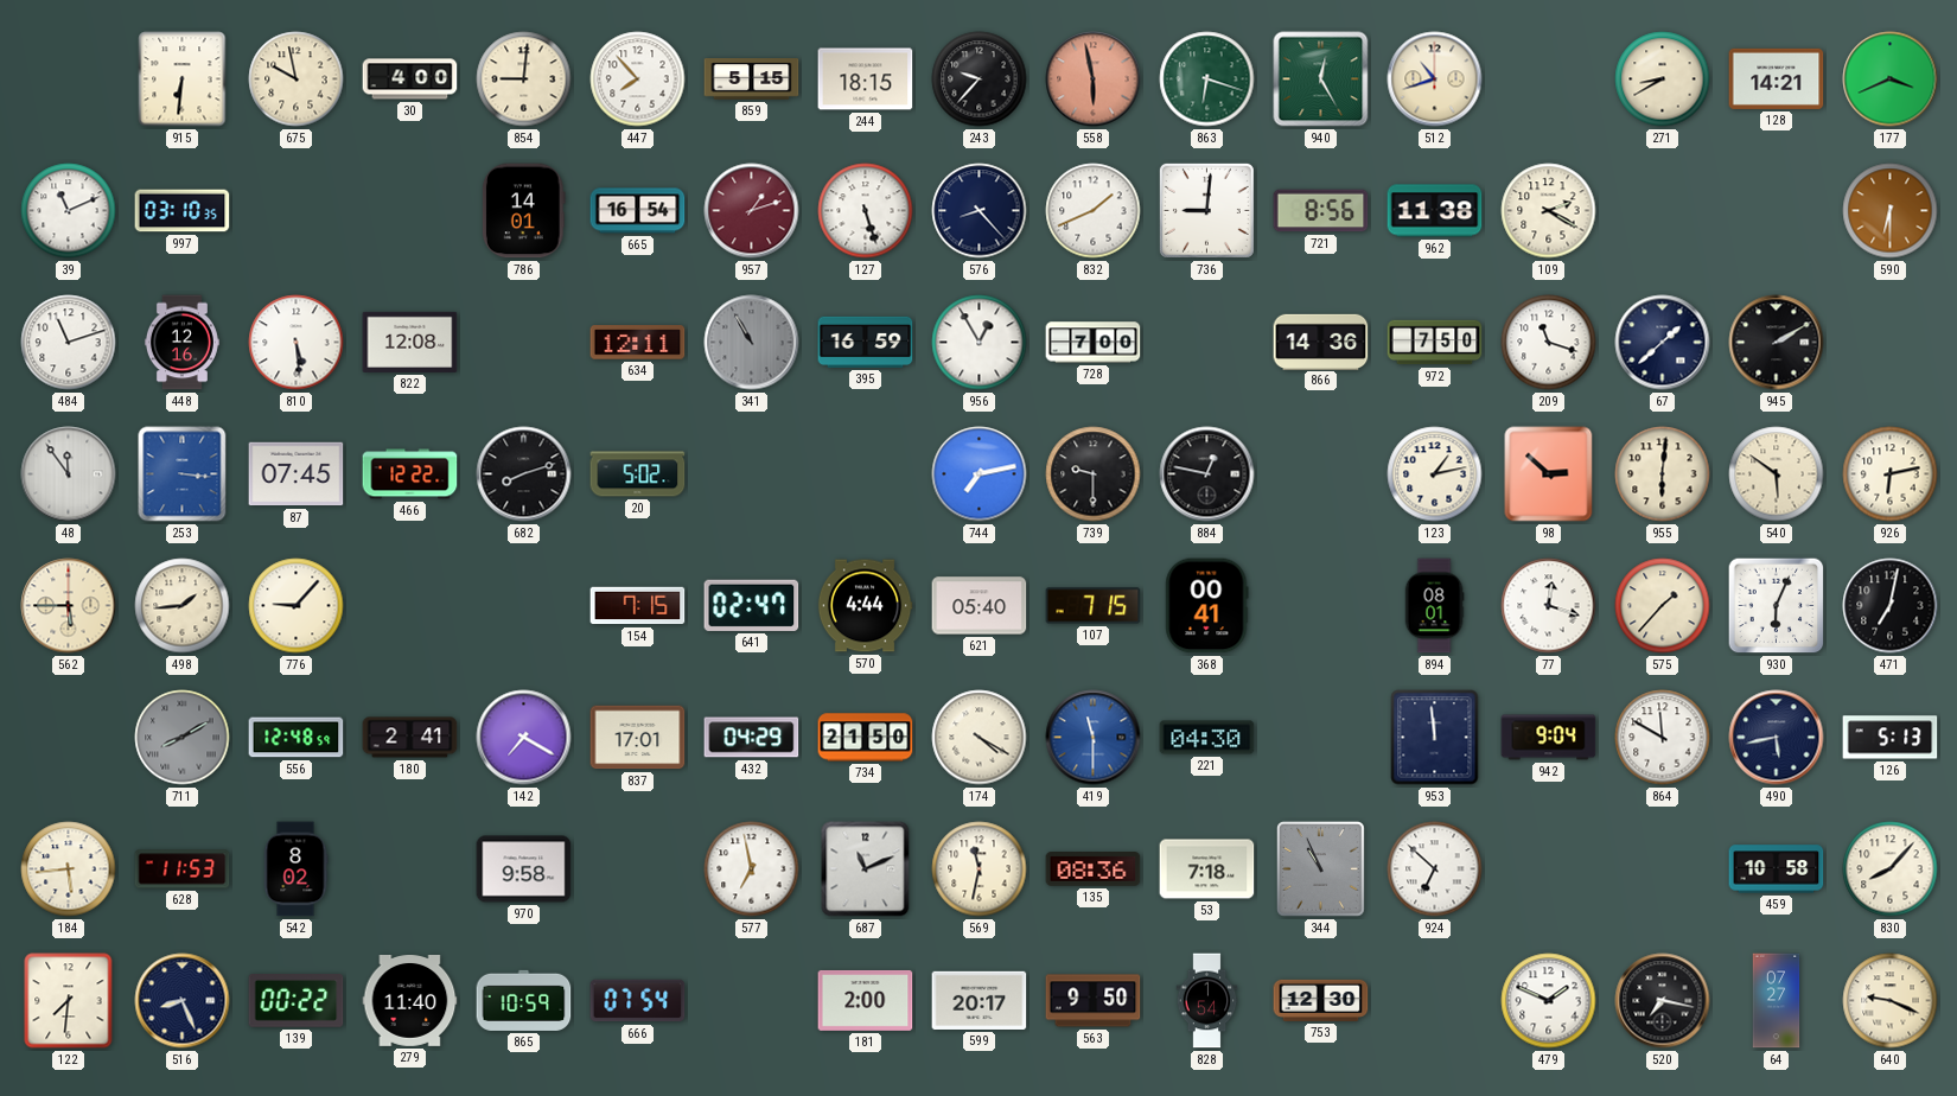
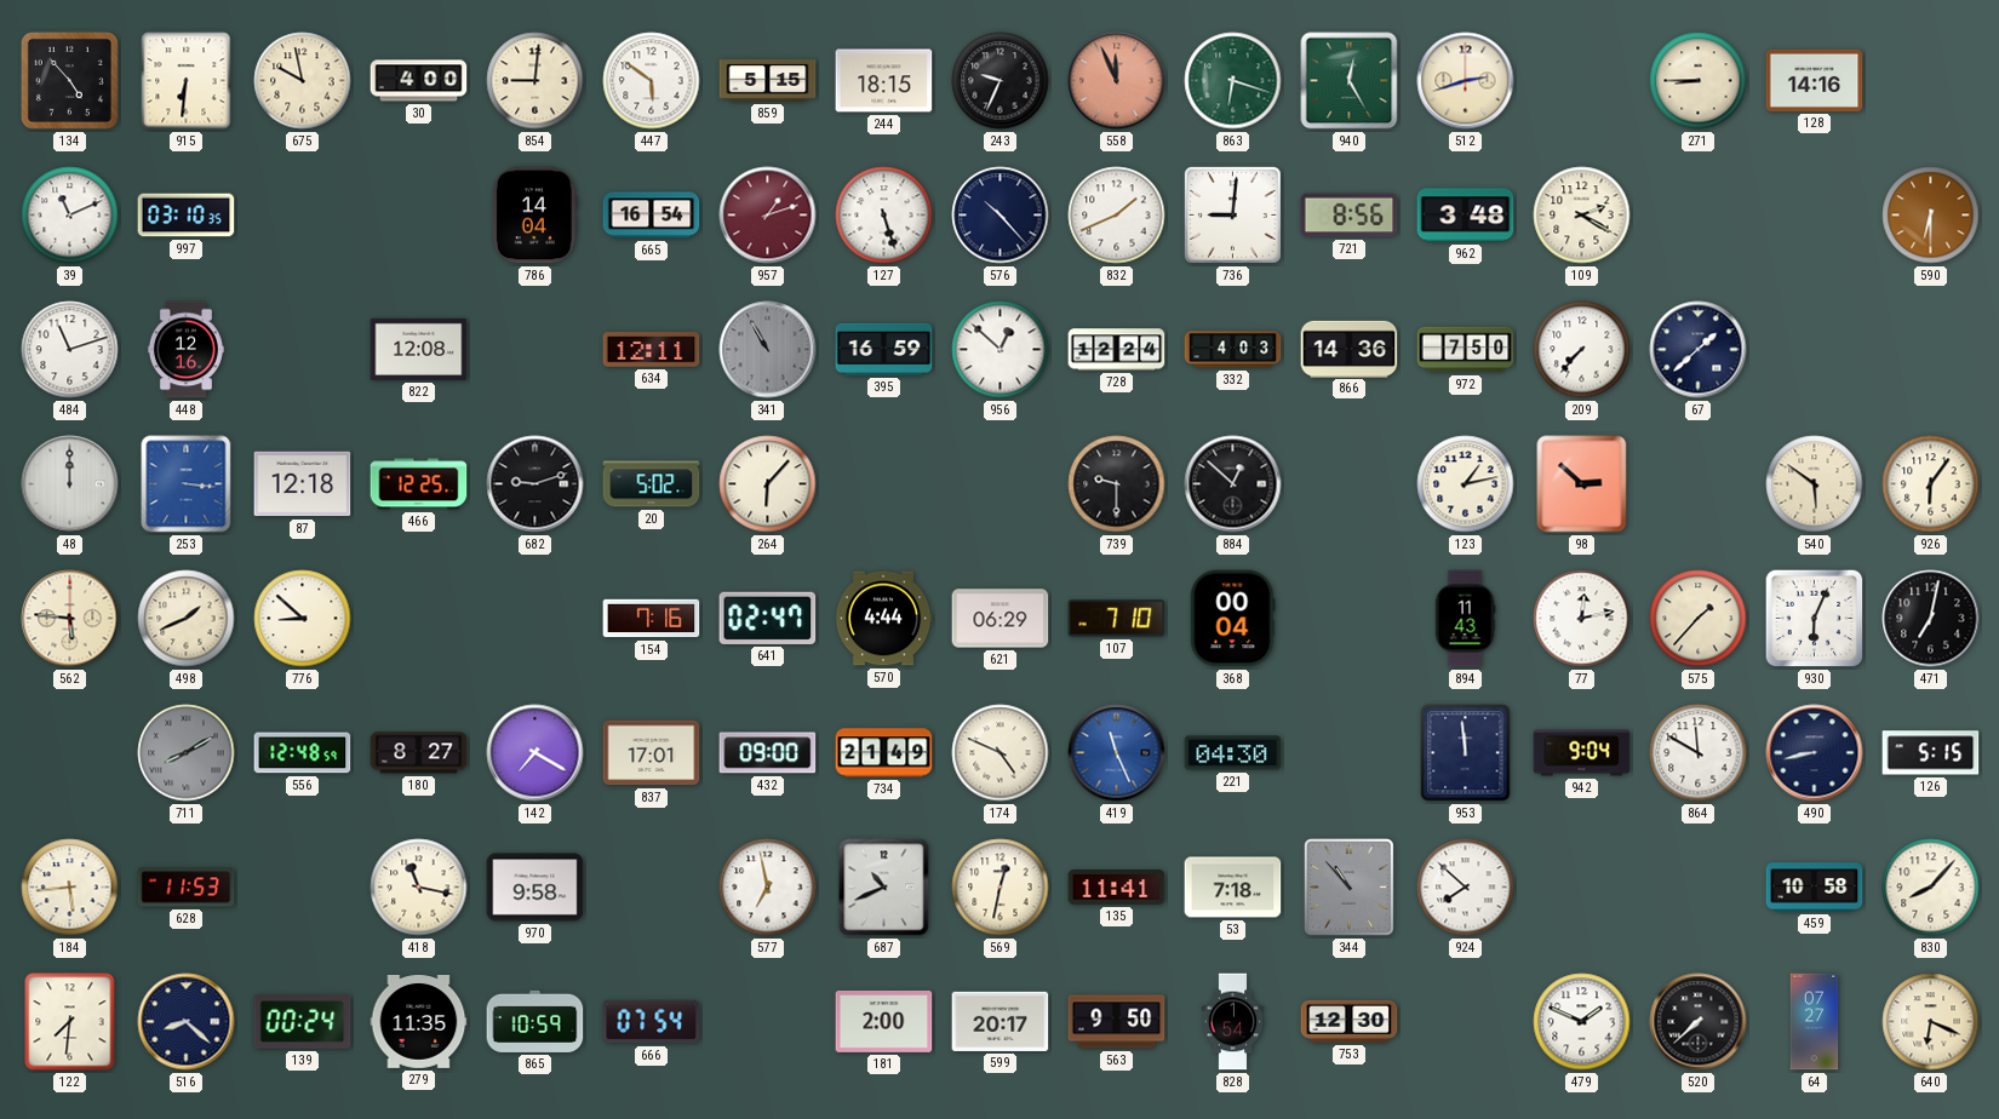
134: none -> 4:53 (69, 80)
447: 7:53 -> 5:51 (652, 81)
243: 9:37 -> 9:34 (1001, 81)
558: 5:58 -> 11:56 (1117, 81)
512: 10:42 -> 2:42 (1466, 81)
271: 8:40 -> 8:45 (1699, 81)
128: 14:21 -> 14:16 (1815, 80)
177: 3:41 -> none (1891, 79)
786: 14:01 -> 14:04 (534, 216)
576: 8:23 -> 10:23 (1001, 216)
962: 11:38 -> 3:48 (1466, 216)
810: 5:29 -> none (297, 343)
956: 12:55 -> 12:52 (1001, 350)
728: 7:00 -> 12:24 (1117, 350)
332: none -> 4:03 (1233, 350)
209: 11:18 -> 7:37 (1582, 350)
945: 2:10 -> none (1777, 343)
48: 11:54 -> 12:00 (70, 484)
87: 07:45 -> 12:18 (303, 484)
466: 12:22 -> 12:25 (419, 484)
682: 8:12 -> 9:12 (535, 484)
264: none -> 6:07 (768, 484)
744: 7:13 -> none (980, 474)
884: 12:47 -> 12:52 (1233, 484)
955: 6:01 -> none (1663, 474)
926: 6:13 -> 6:06 (1931, 484)
562: 5:45 -> 5:46 (70, 619)
498: 1:44 -> 1:41 (187, 619)
776: 9:07 -> 8:52 (303, 619)
154: 7:15 -> 7:16 (652, 619)
621: 05:40 -> 06:29 (1001, 619)
107: 7:15 -> 7:10 (1117, 619)
368: 00:41 -> 00:04 (1233, 619)
894: 08:01 -> 11:43 (1465, 619)
77: 12:18 -> 12:13 (1582, 619)
180: 2:41 -> 8:27 (419, 753)
432: 04:29 -> 09:00 (768, 753)
734: 21:50 -> 21:49 (884, 753)
174: 4:20 -> 4:49 (1001, 753)
419: 11:30 -> 11:26 (1117, 753)
490: 5:43 -> 8:43 (1815, 753)
126: 5:13 -> 5:15 (1931, 753)
542: 8:02 -> none (295, 869)
418: none -> 11:17 (419, 888)
687: 11:11 -> 10:41 (884, 888)
569: 11:32 -> 12:32 (1001, 888)
135: 08:36 -> 11:41 (1117, 888)
344: 10:56 -> 10:53 (1350, 888)
924: 6:52 -> 7:52 (1466, 888)
516: 8:26 -> 8:22 (187, 1022)
139: 00:22 -> 00:24 (303, 1022)
279: 11:40 -> 11:35 (419, 1022)
520: 7:17 -> 7:38 (1699, 1022)
640: 9:19 -> 6:19 (1931, 1022)
